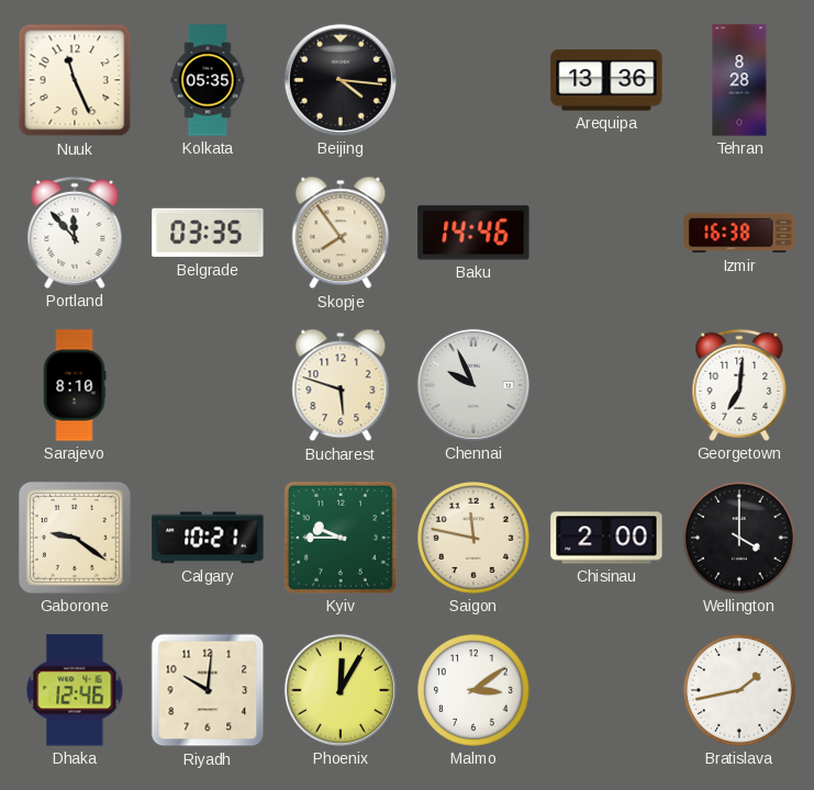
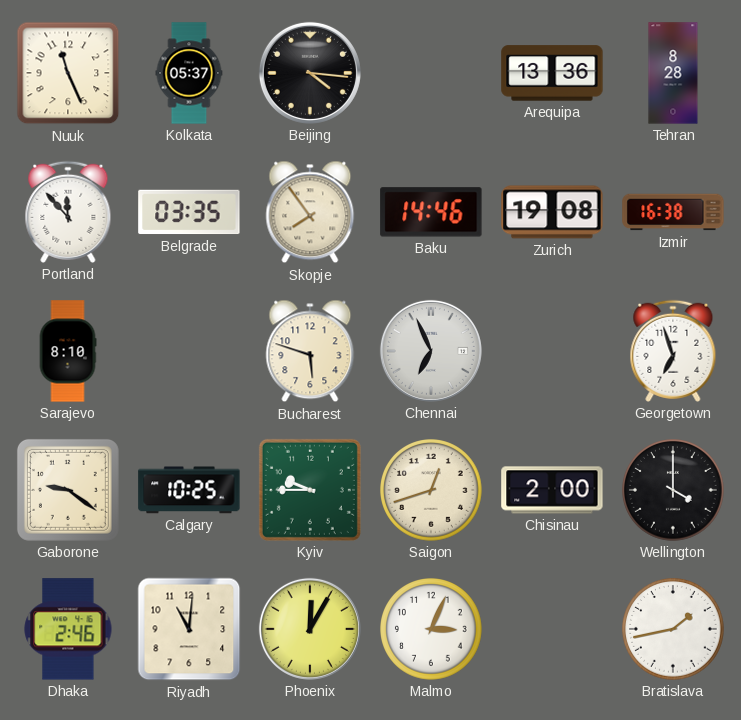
Kolkata: 05:35 -> 05:37 (189, 73)
Zurich: none -> 19:08 (552, 212)
Chennai: 9:56 -> 6:56 (431, 351)
Georgetown: 7:01 -> 6:57 (673, 351)
Calgary: 10:21 -> 10:25 (189, 490)
Saigon: 11:47 -> 12:42 (431, 490)
Dhaka: 12:46 -> 2:46 (68, 629)
Riyadh: 10:01 -> 11:01 (189, 629)
Malmo: 3:09 -> 3:04 (431, 629)
